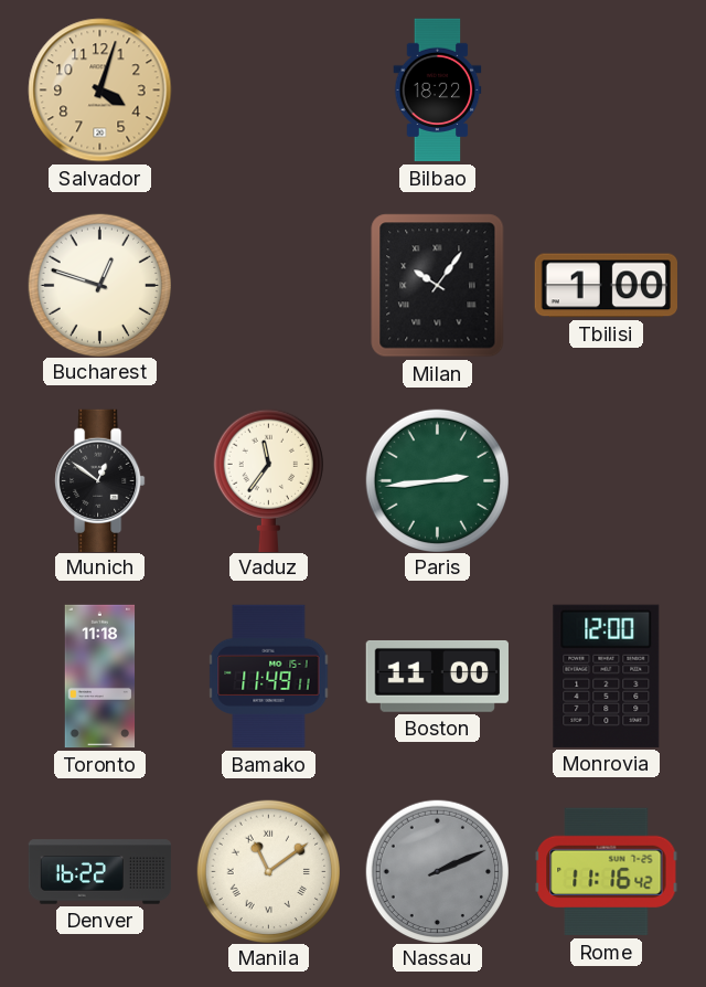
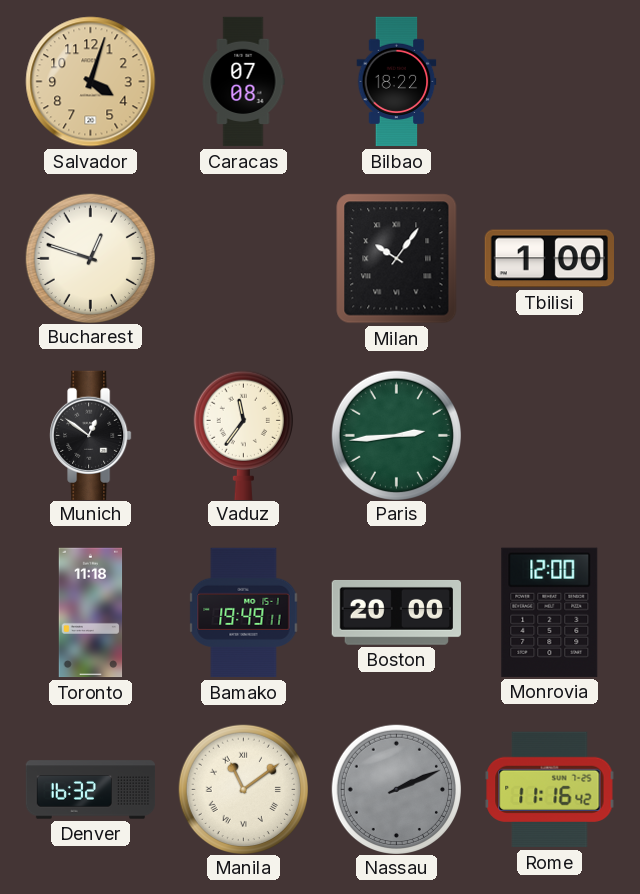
Caracas: none -> 07:08 (243, 82)
Bamako: 11:49 -> 19:49 (244, 613)
Boston: 11:00 -> 20:00 (396, 612)
Denver: 16:22 -> 16:32 (91, 790)
